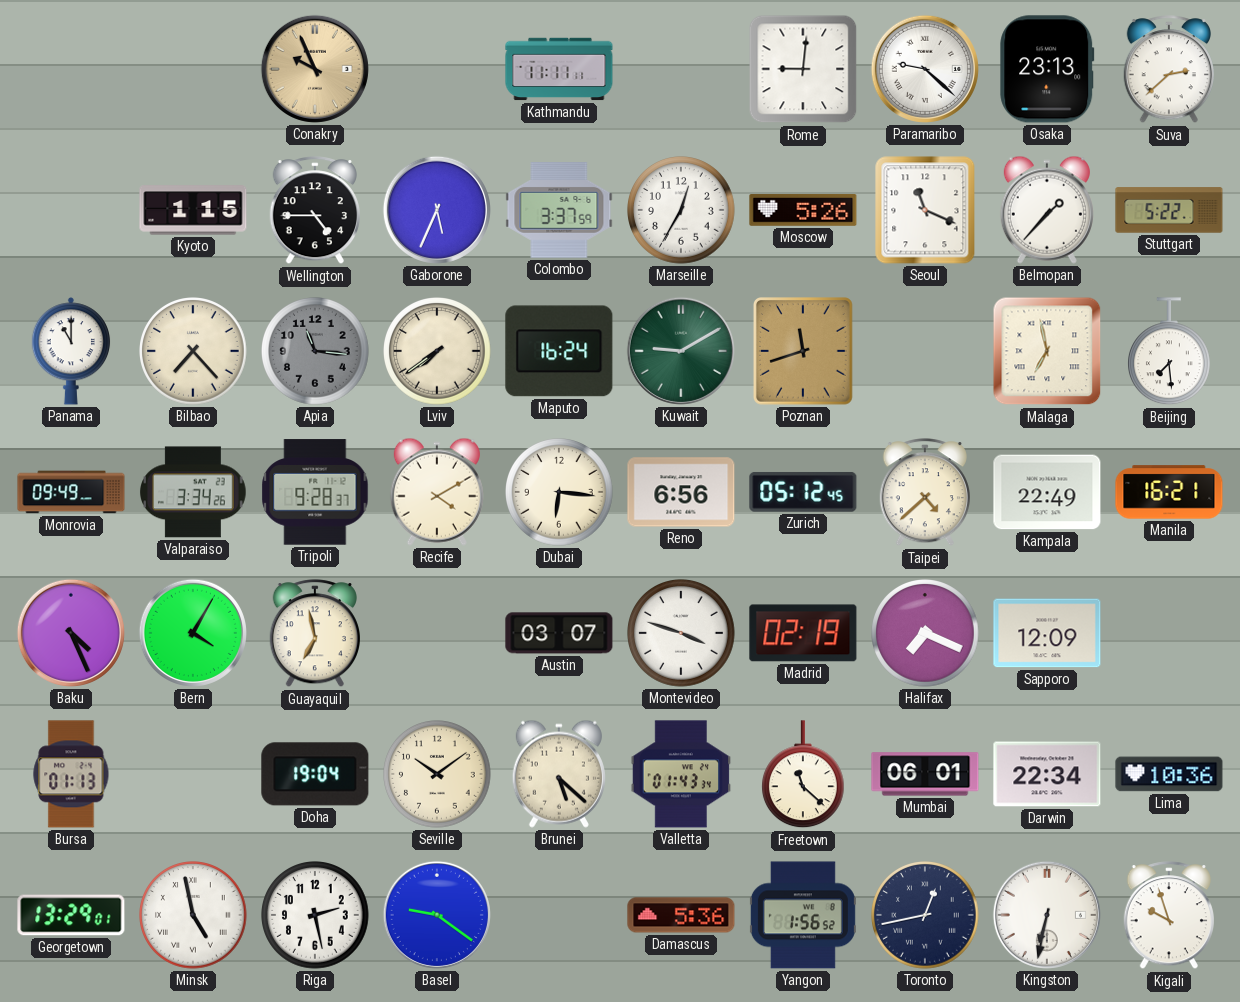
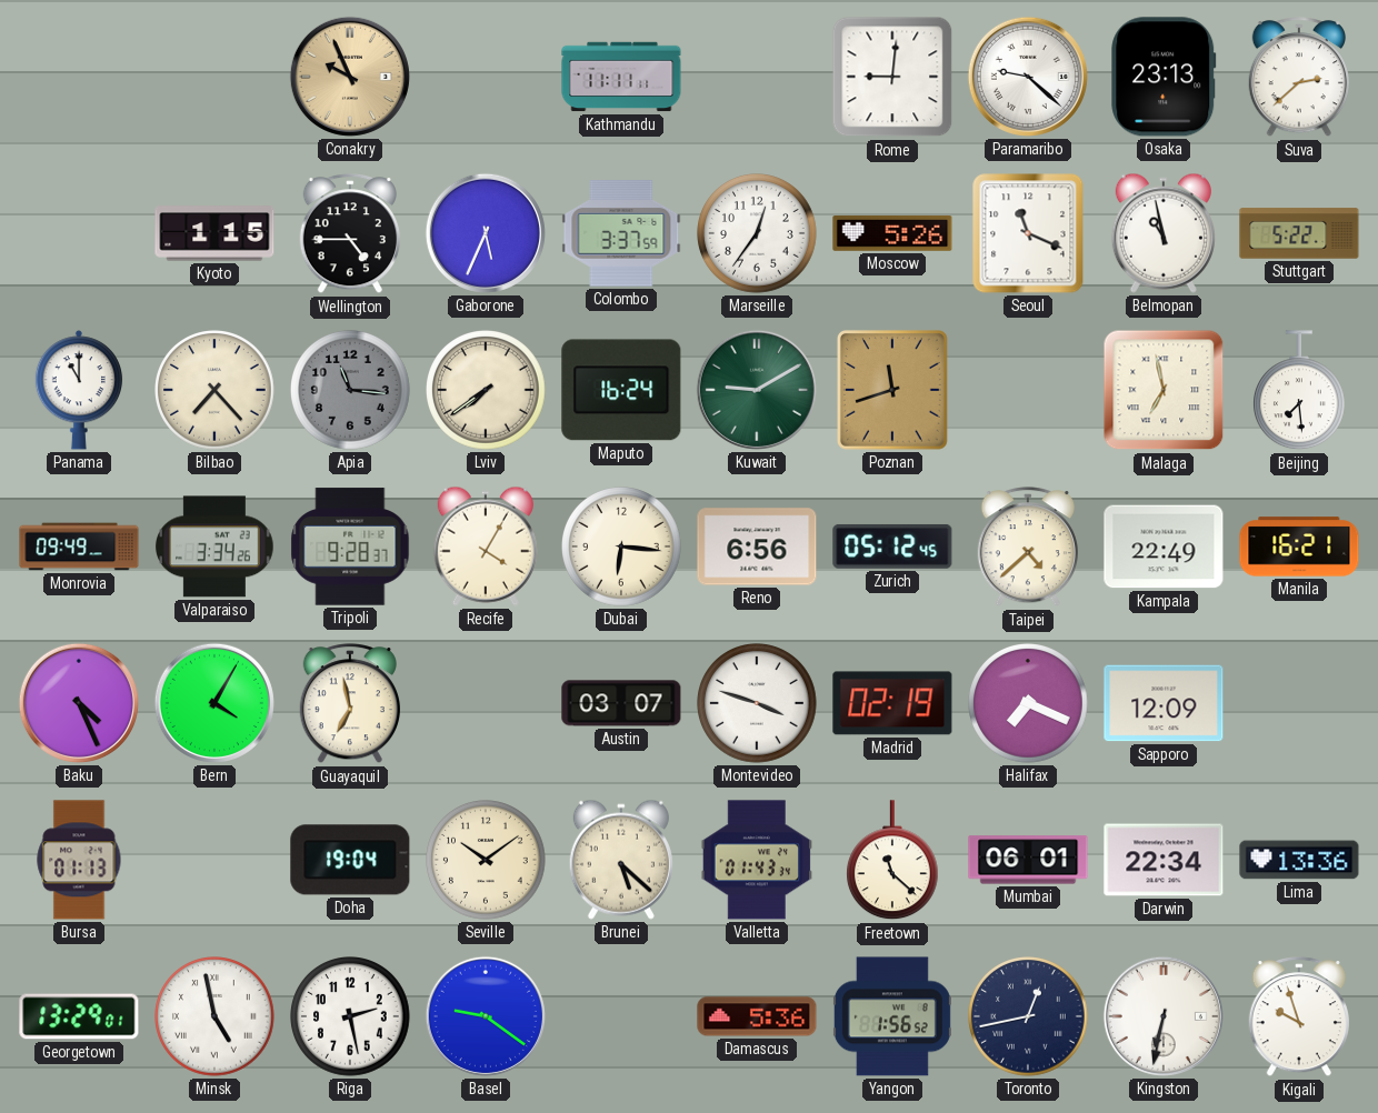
Marseille: 12:35 -> 12:36 (757, 233)
Belmopan: 1:37 -> 10:58 (1164, 233)
Recife: 4:10 -> 4:05 (486, 547)
Lima: 10:36 -> 13:36 (1299, 860)
